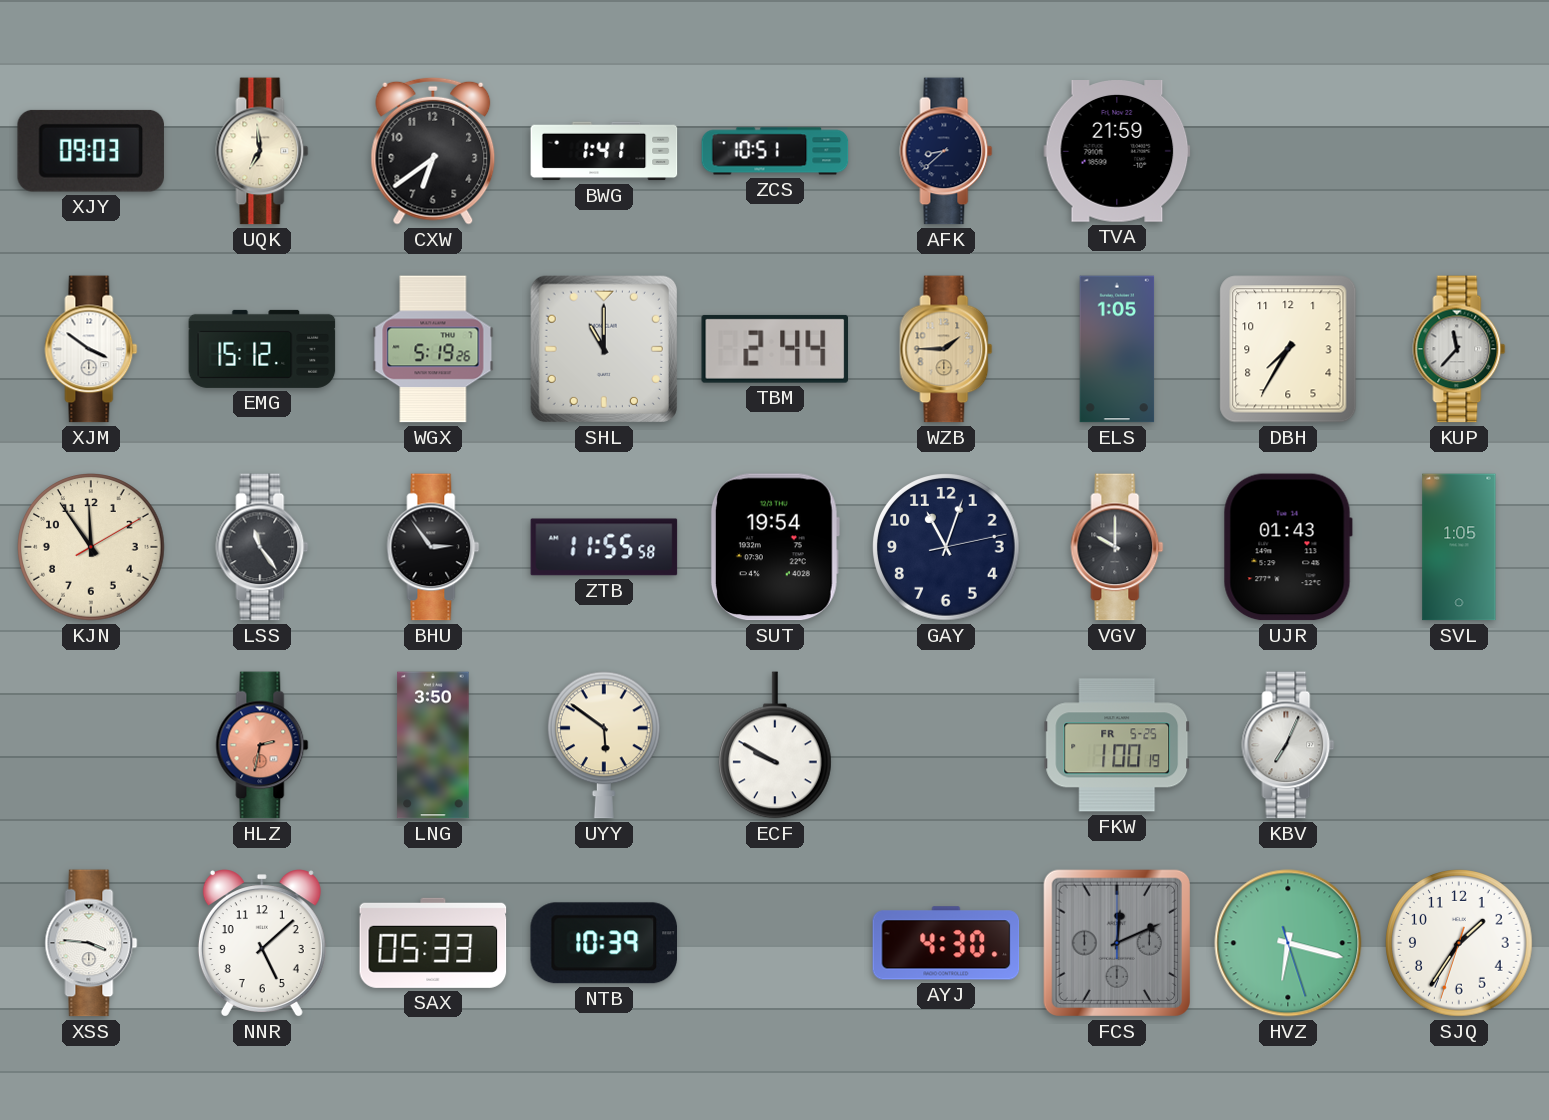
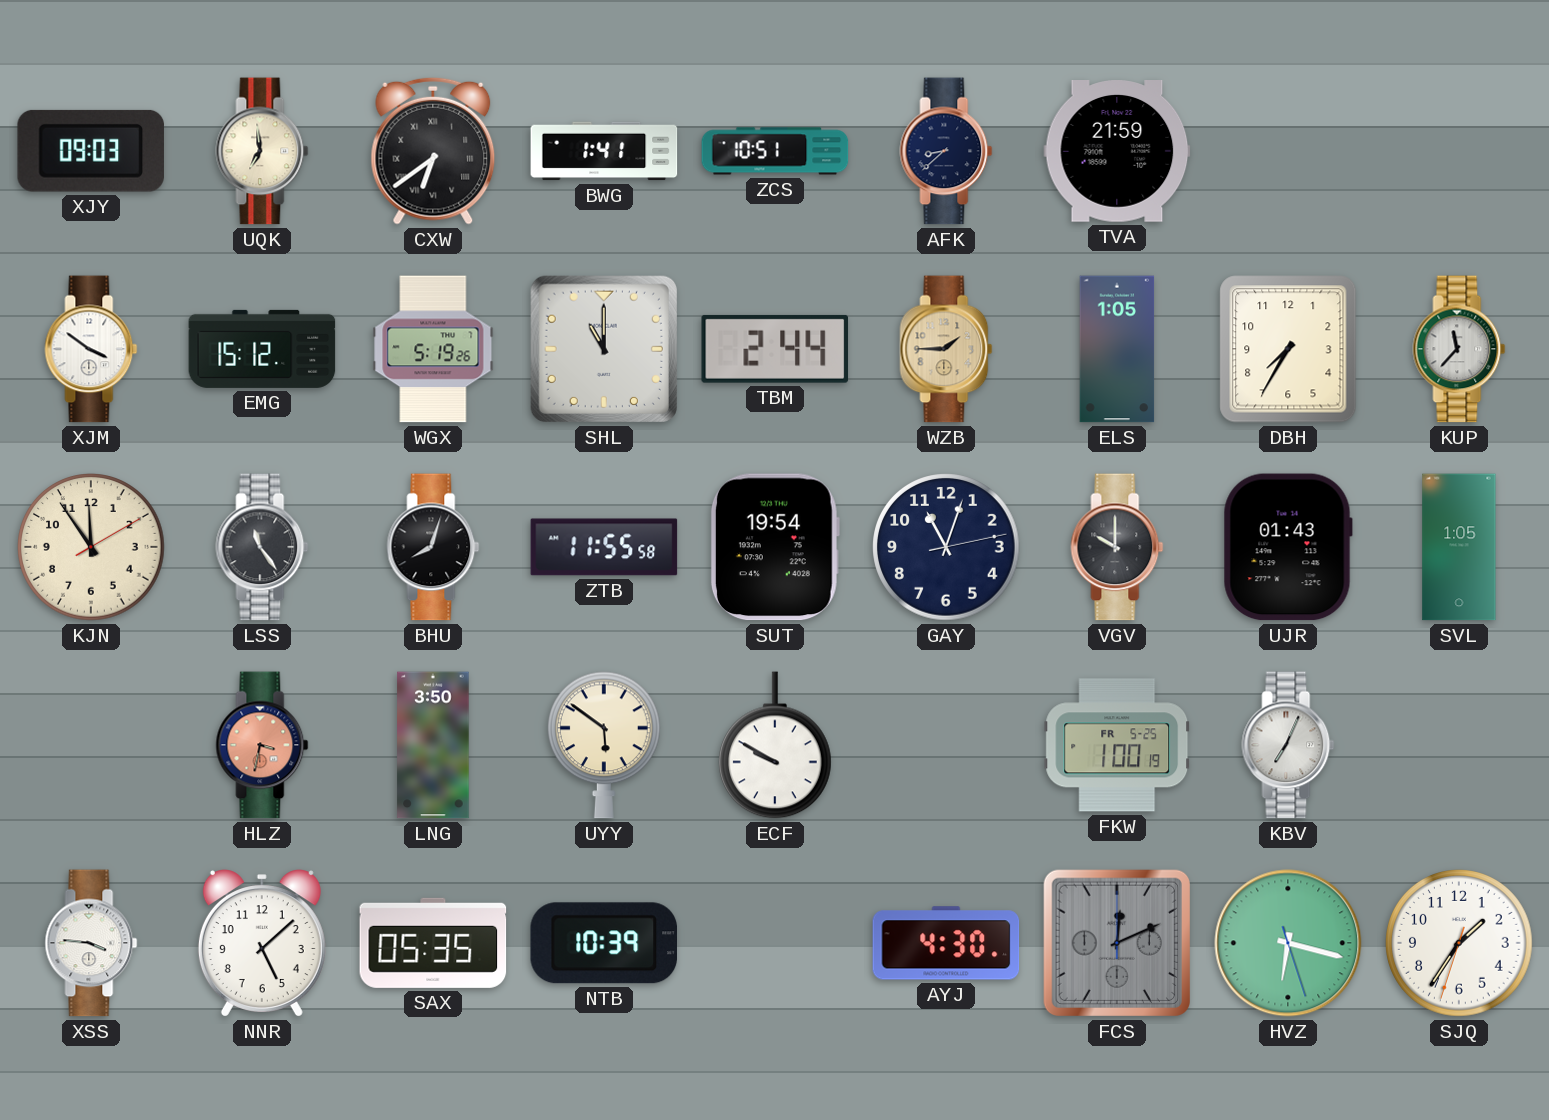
CXW numerals: Arabic -> Roman (433, 151)
BHU: 2:54 -> 8:03 (433, 547)
HLZ: 2:32 -> 3:32 (262, 745)
SAX: 05:33 -> 05:35 (433, 943)
